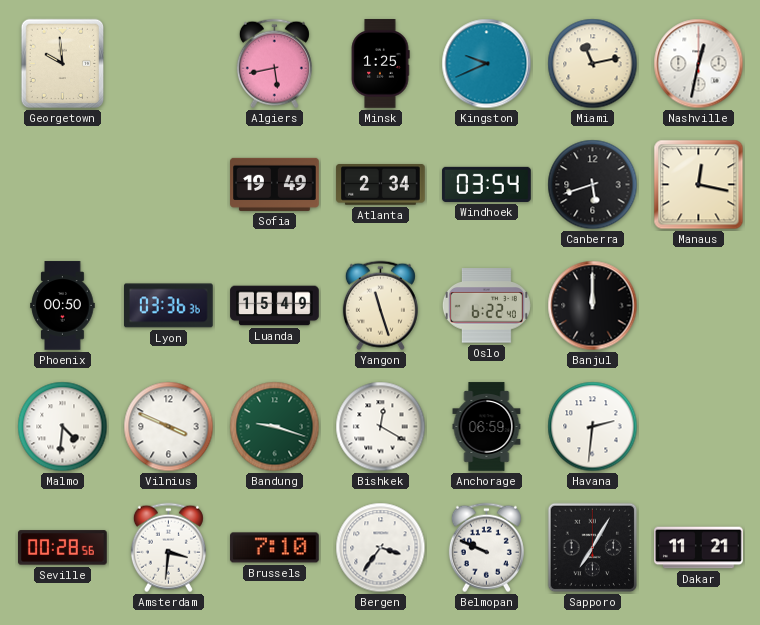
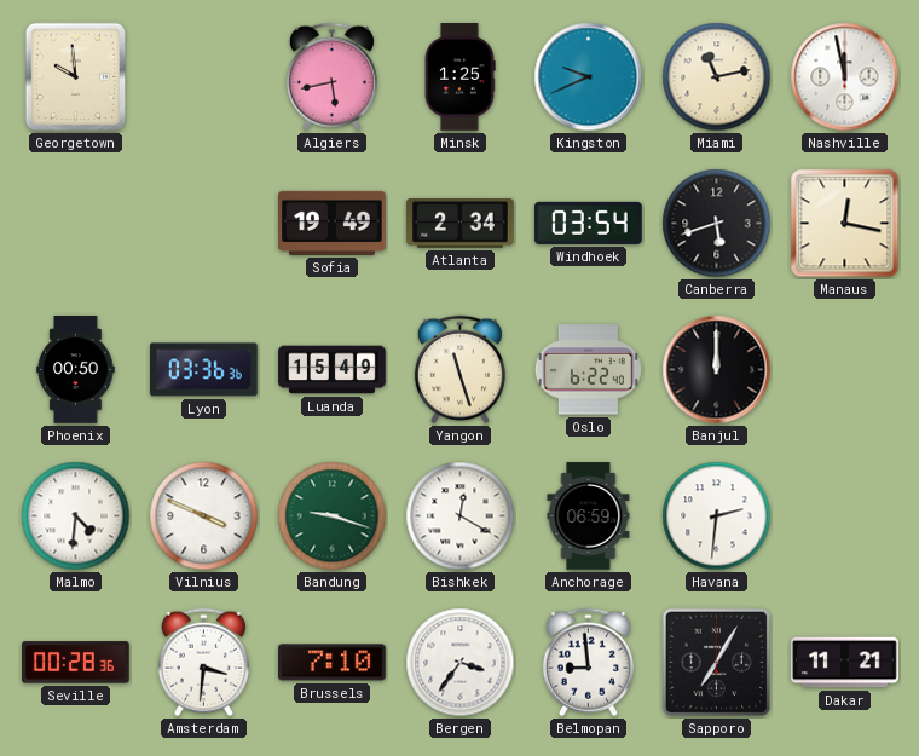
Nashville: 12:32 -> 11:58 (845, 77)
Seville: 00:28:56 -> 00:28:36 (76, 663)
Belmopan: 9:49 -> 8:59 (588, 663)
